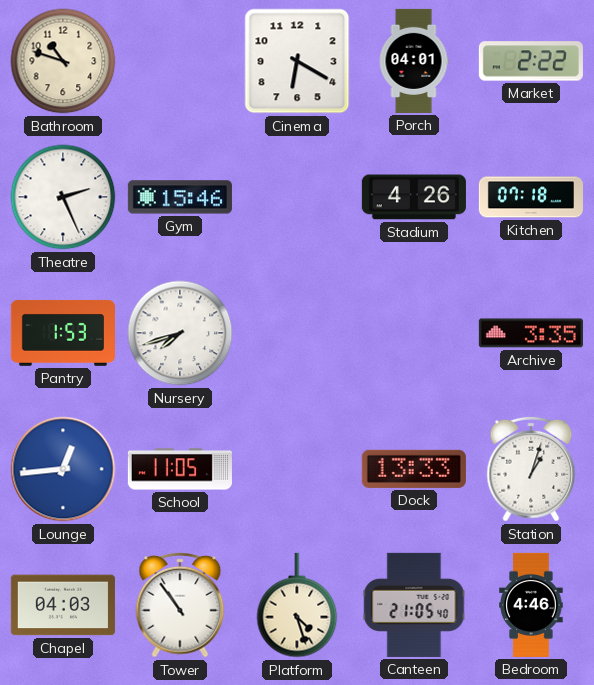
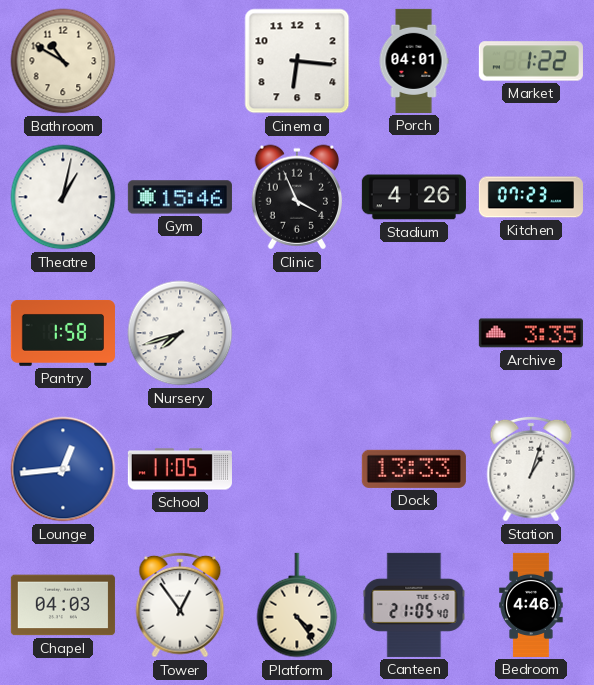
Bathroom: 10:48 -> 10:50 (63, 61)
Cinema: 6:20 -> 6:16 (297, 61)
Market: 2:22 -> 1:22 (531, 61)
Theatre: 2:26 -> 1:02 (63, 197)
Clinic: none -> 3:56 (297, 197)
Kitchen: 07:18 -> 07:23 (531, 197)
Pantry: 1:53 -> 1:58 (63, 333)
Tower: 10:54 -> 12:54 (180, 605)
Platform: 4:27 -> 4:24 (297, 605)
